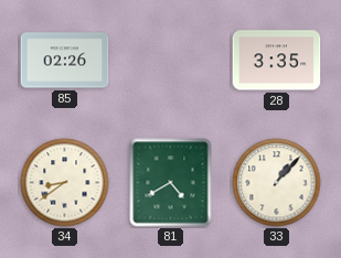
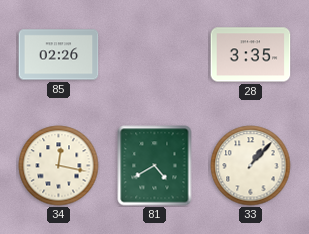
34: 8:39 -> 12:17 (59, 166)
